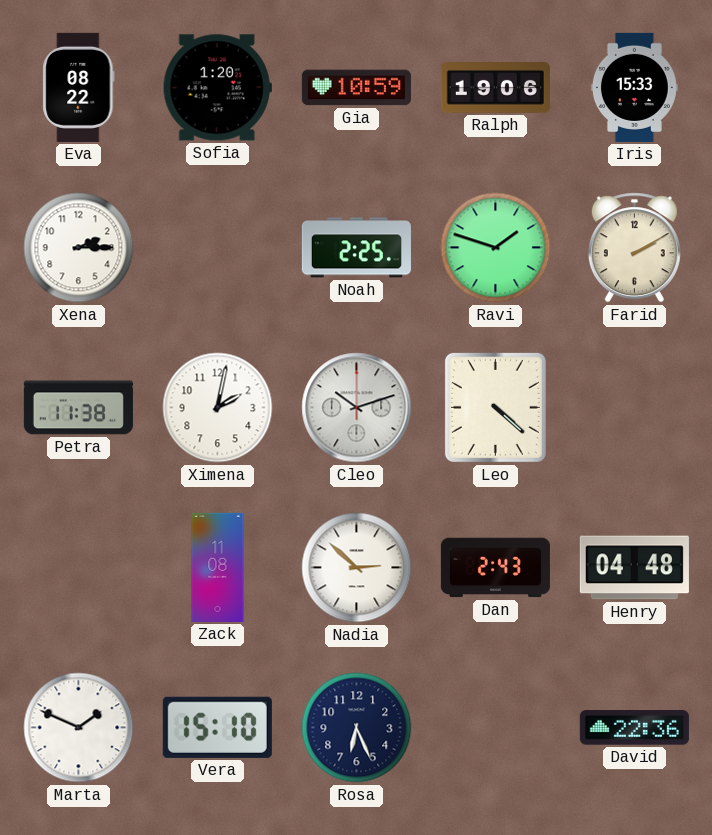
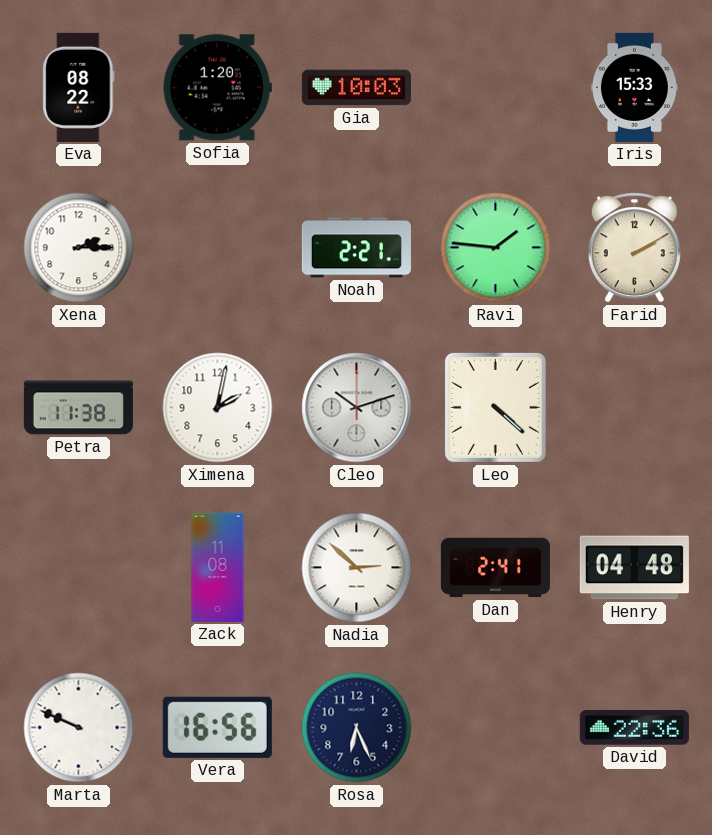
Gia: 10:59 -> 10:03 (356, 88)
Ralph: 19:06 -> none (495, 88)
Noah: 2:25 -> 2:21 (356, 248)
Ravi: 1:48 -> 1:46 (496, 248)
Dan: 2:43 -> 2:41 (495, 568)
Marta: 1:49 -> 9:49 (79, 728)
Vera: 15:10 -> 16:56 (217, 727)
